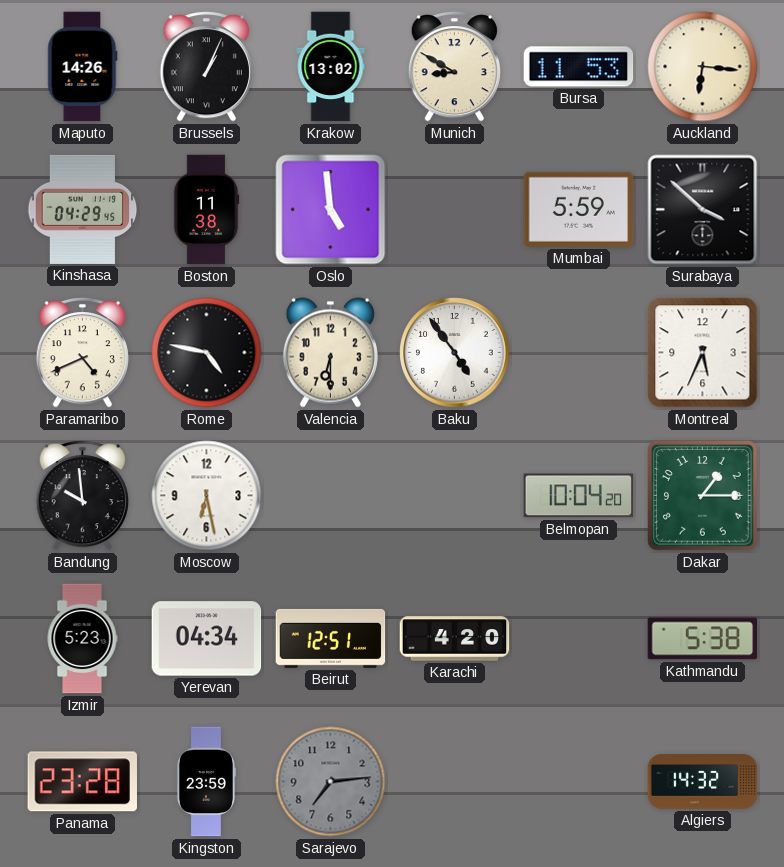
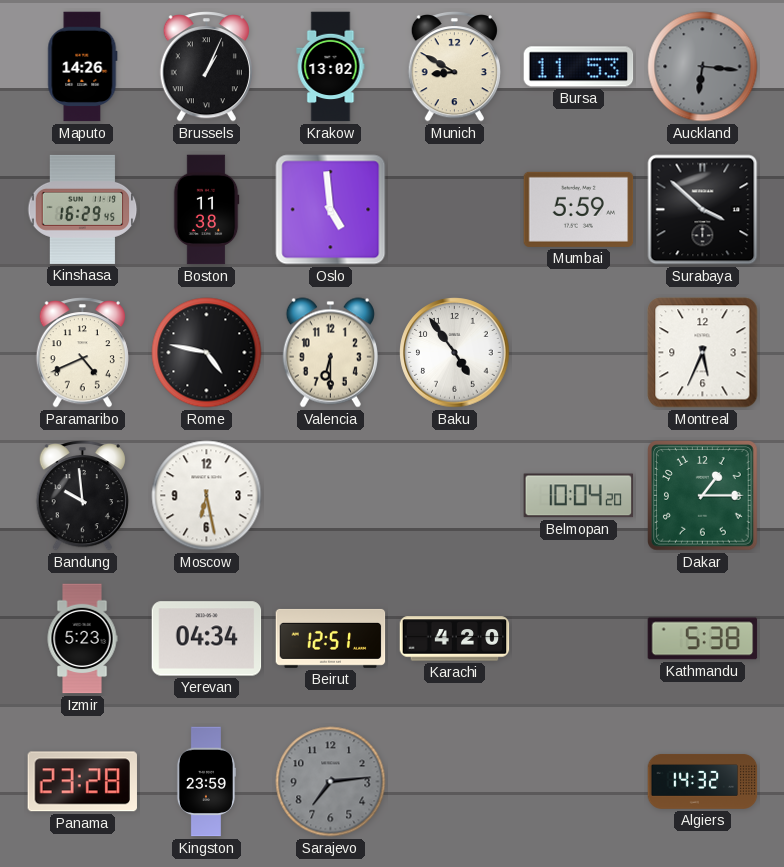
Auckland dial: cream -> grey (703, 67)
Kinshasa: 04:29 -> 16:29 (83, 209)
